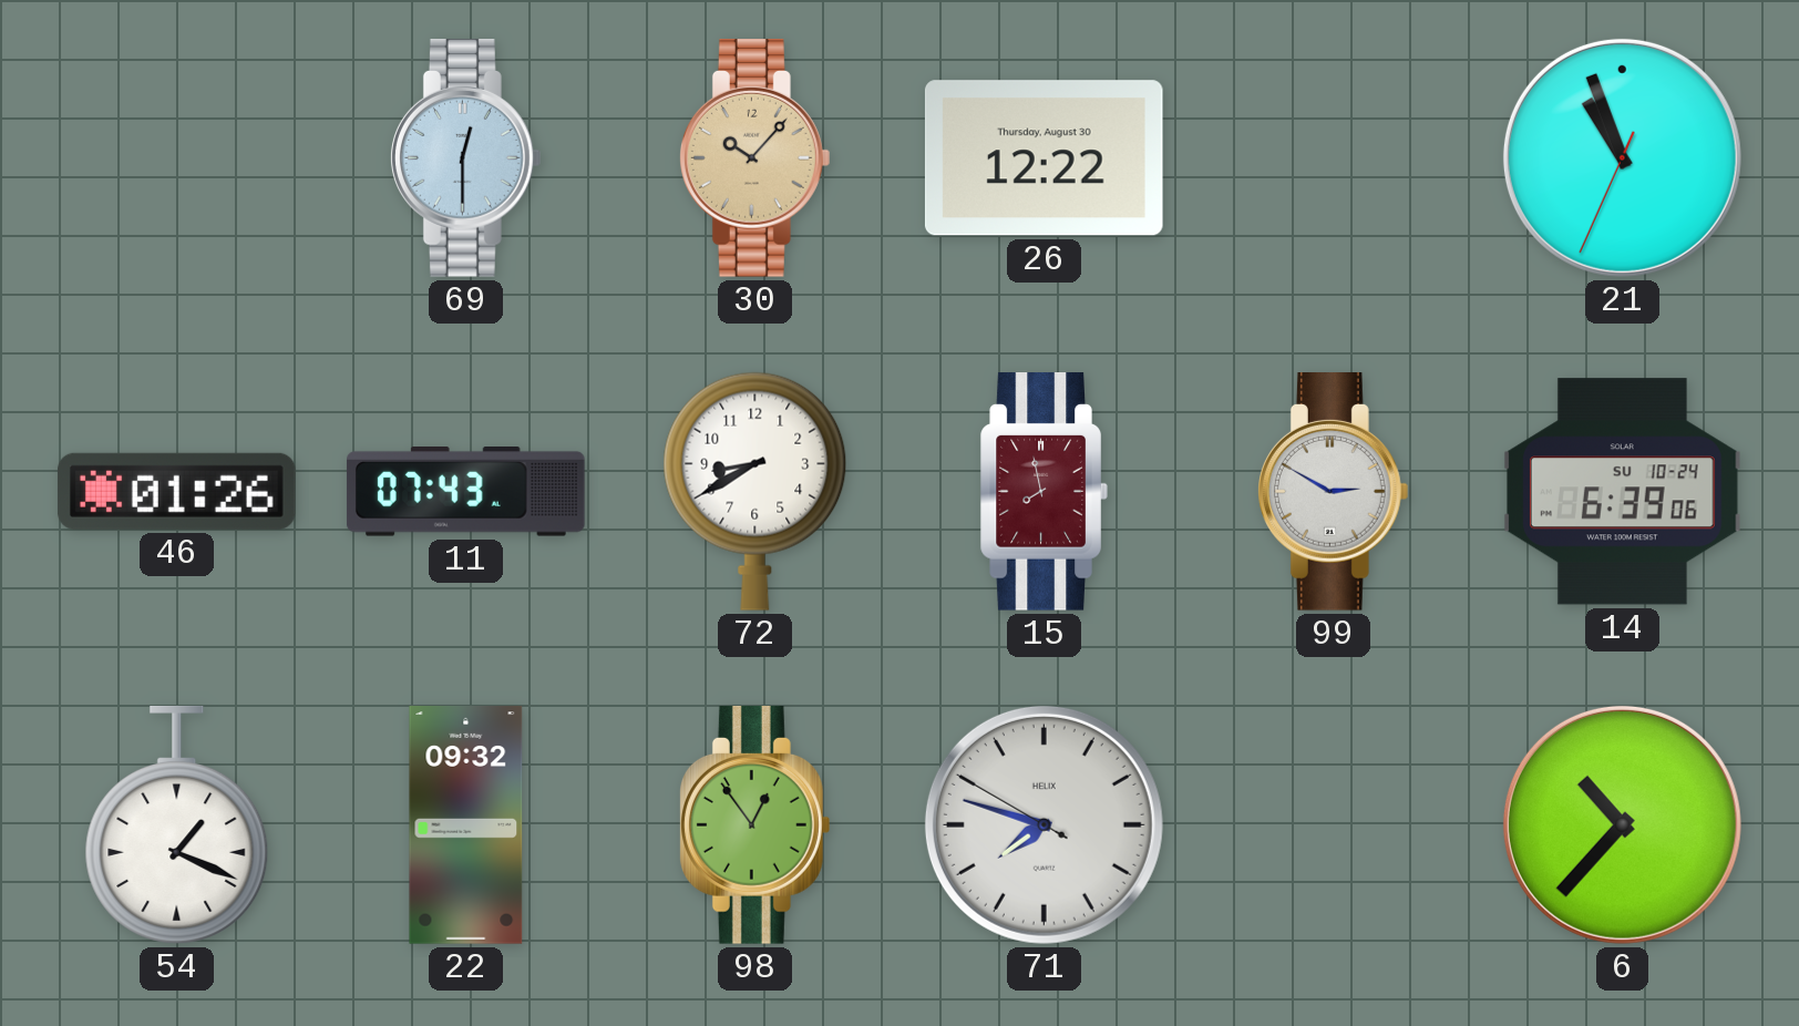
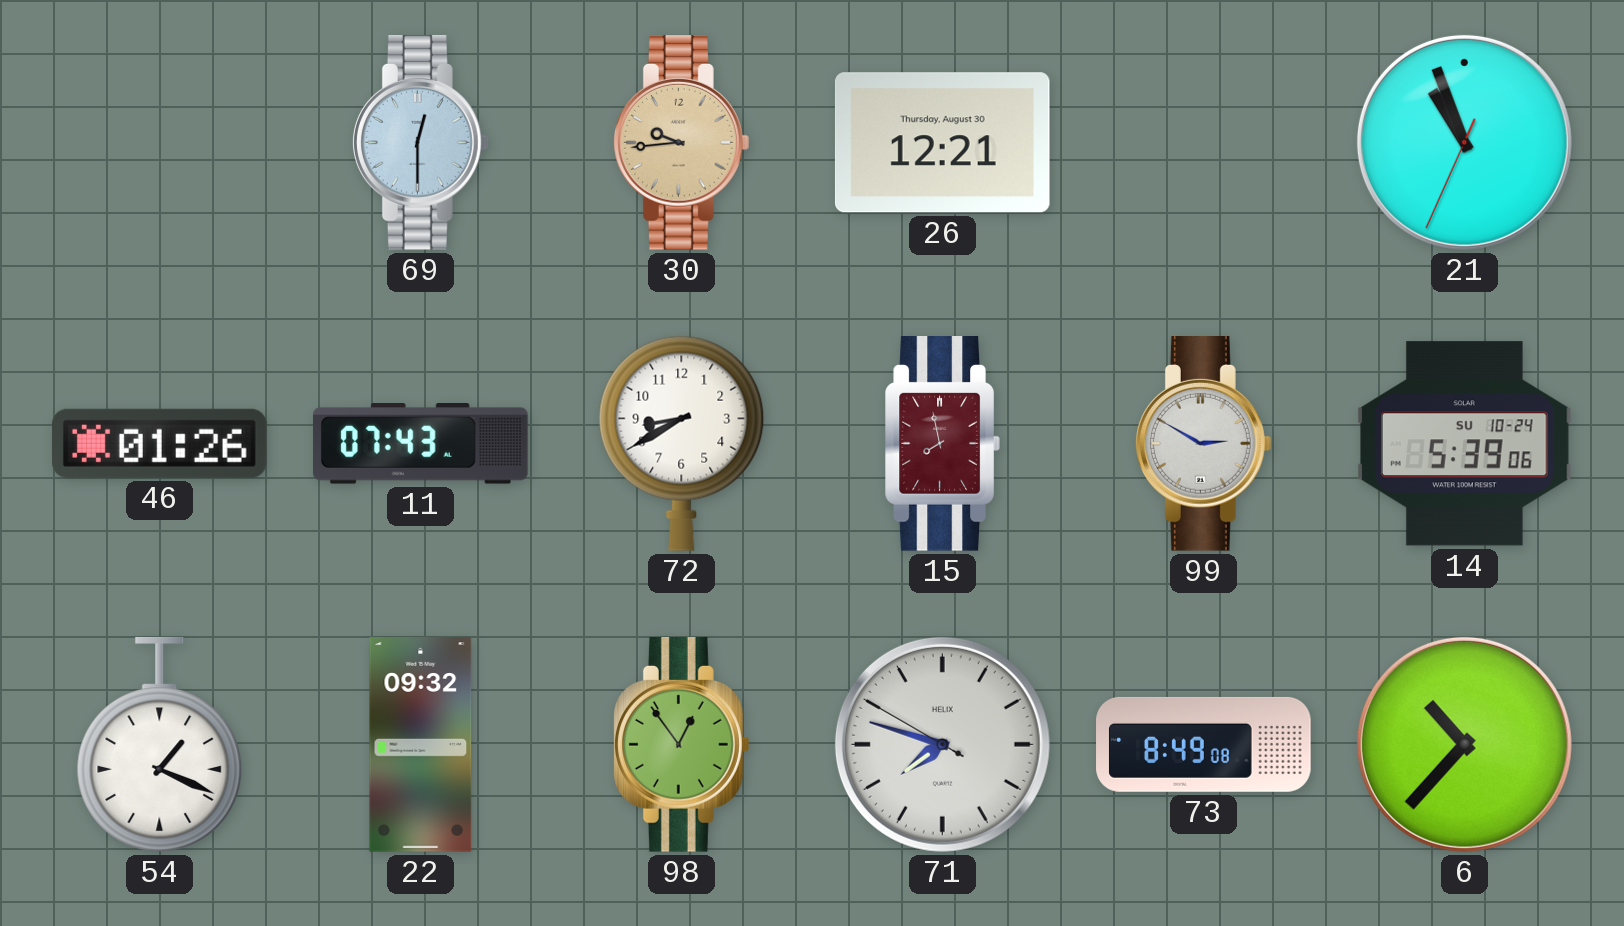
30: 10:07 -> 9:44 (681, 143)
26: 12:22 -> 12:21 (942, 143)
14: 6:39 -> 5:39 (1464, 444)
73: none -> 8:49 (1204, 744)
